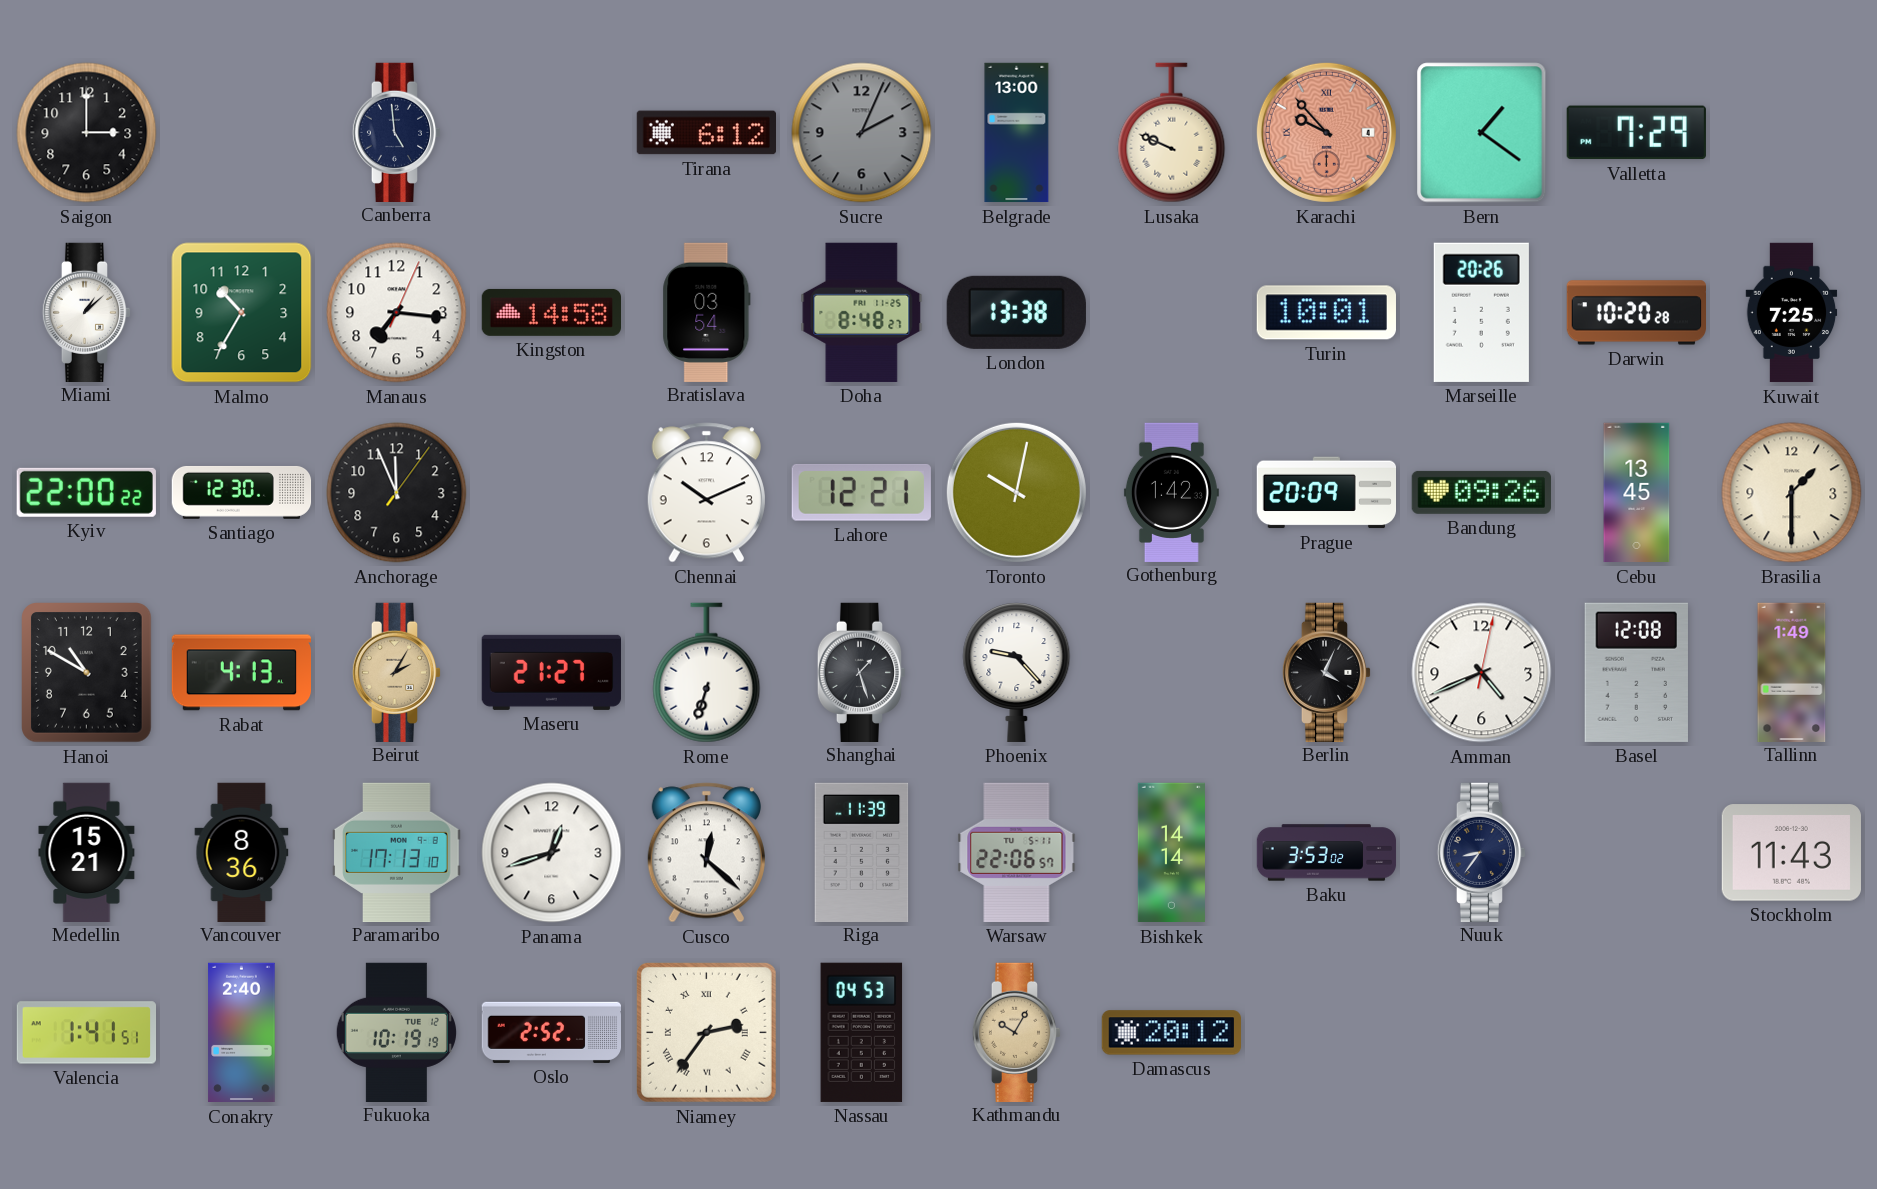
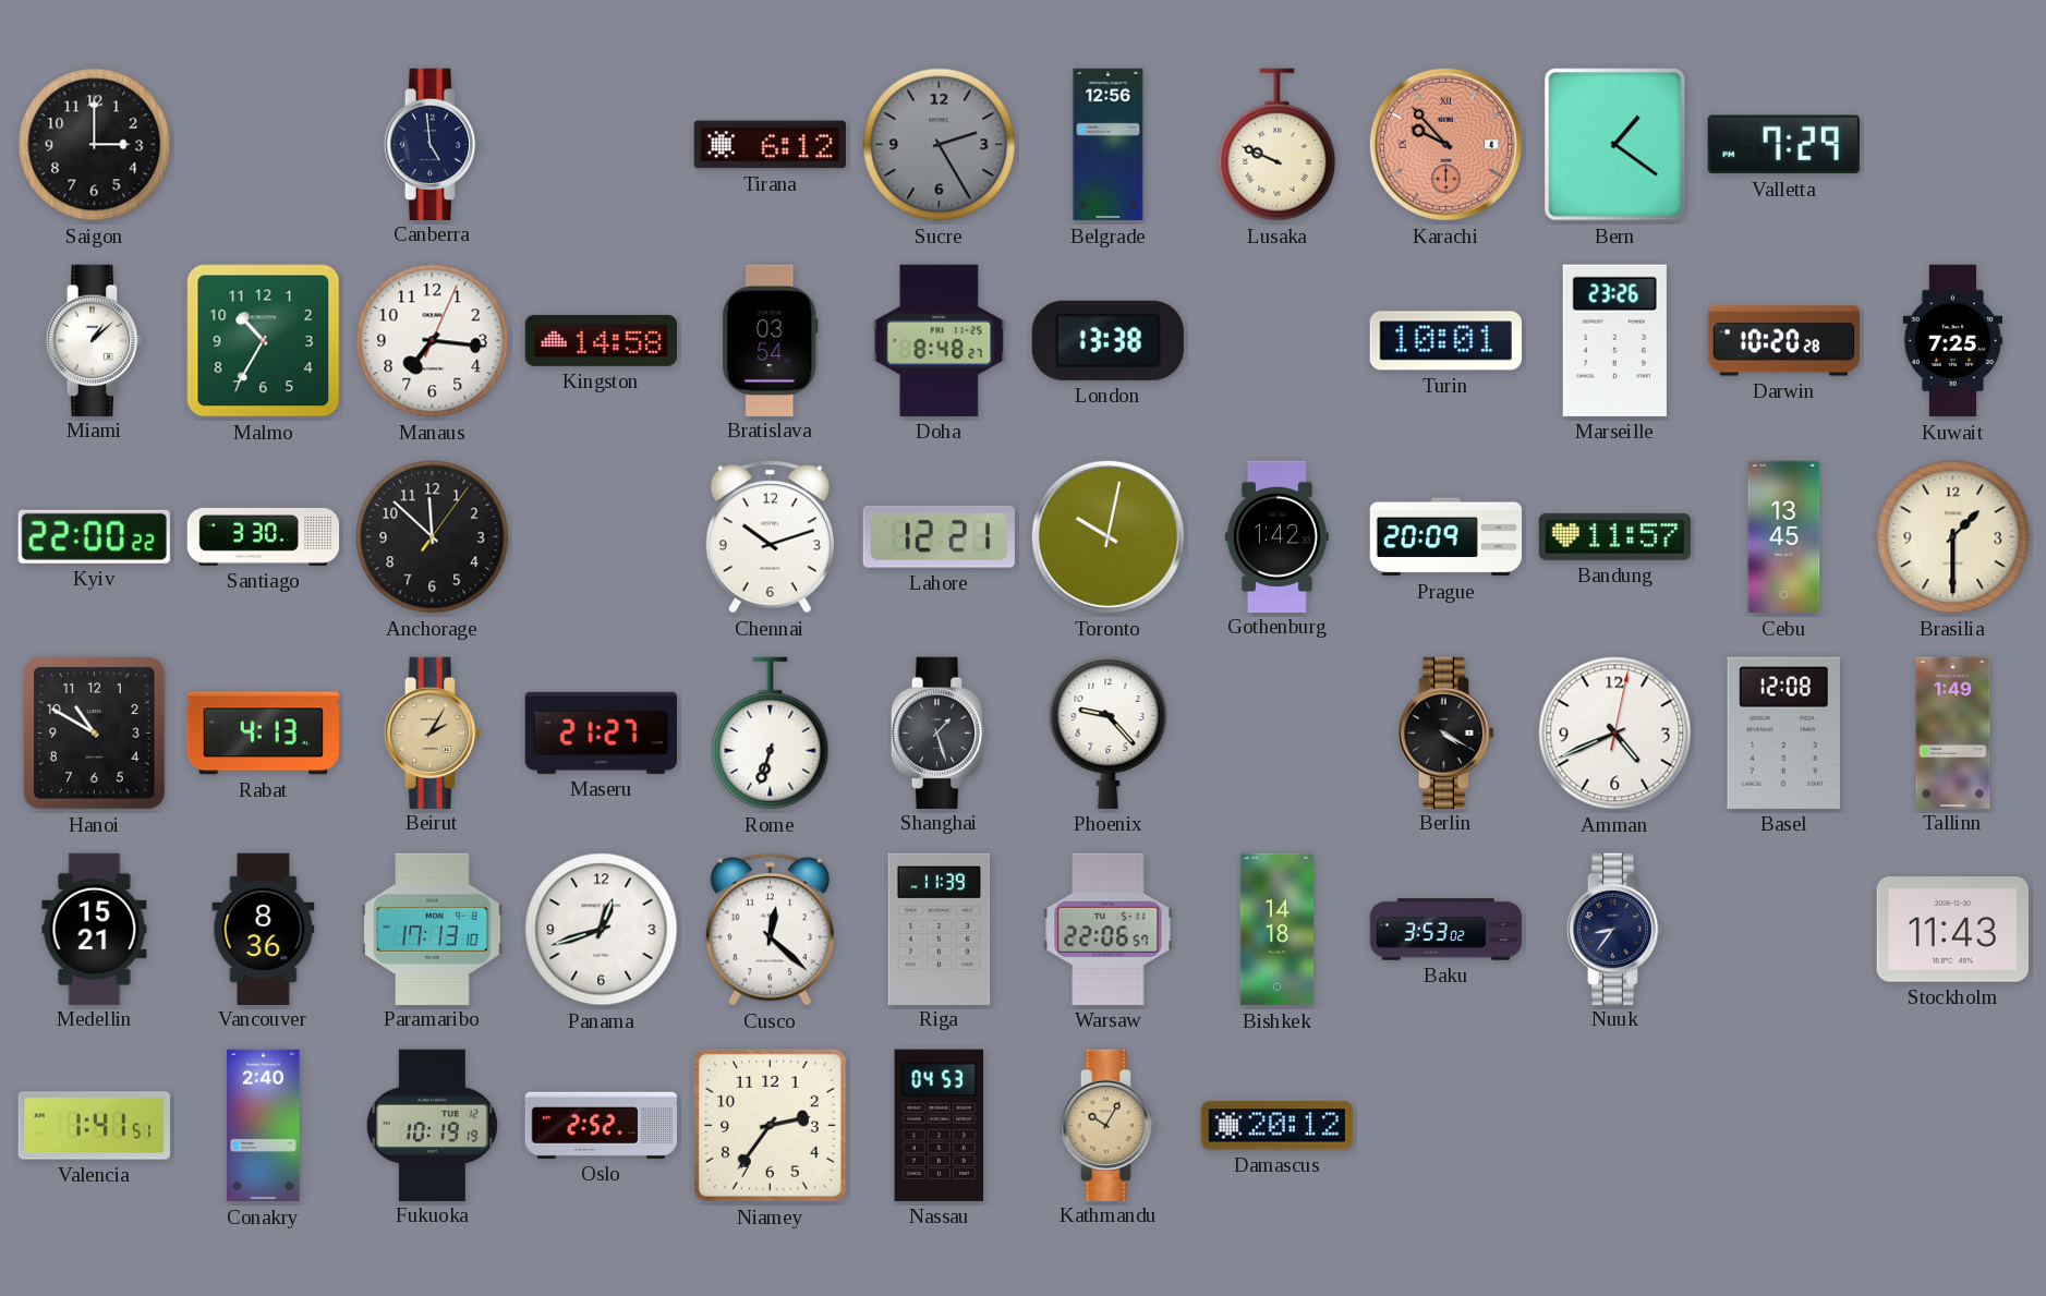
Sucre: 2:04 -> 2:25 (940, 145)
Belgrade: 13:00 -> 12:56 (1109, 145)
Marseille: 20:26 -> 23:26 (1614, 340)
Santiago: 12:30 -> 3:30 (264, 536)
Anchorage: 11:56 -> 11:52 (433, 537)
Chennai: 10:11 -> 10:12 (770, 537)
Bandung: 09:26 -> 11:57 (1614, 536)
Berlin: 4:04 -> 4:20 (1446, 732)
Bishkek: 14:14 -> 14:18 (1276, 930)
Niamey numerals: Roman -> Arabic (770, 1125)
